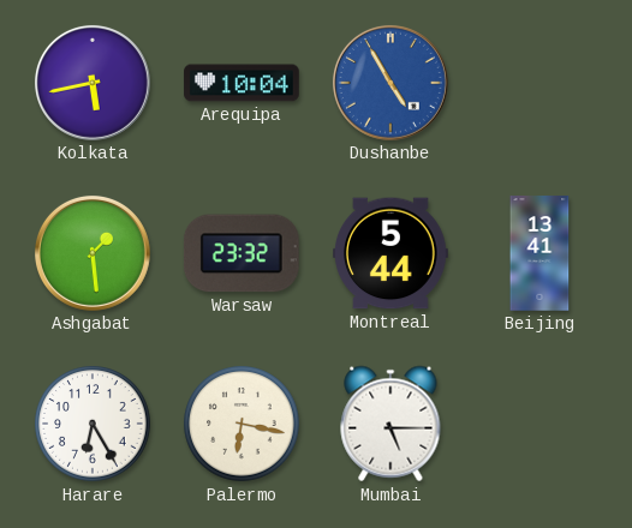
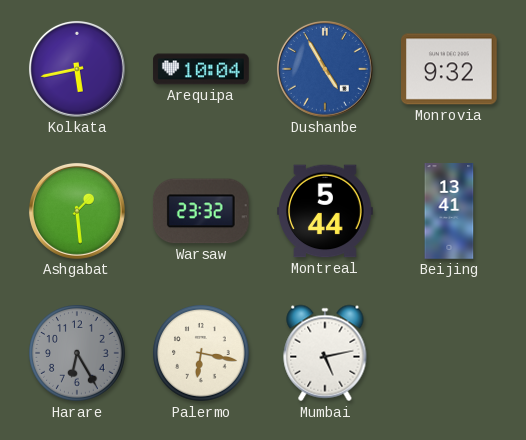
Monrovia: none -> 9:32 (450, 69)
Harare dial: white -> grey (77, 353)
Mumbai: 5:15 -> 5:13 (325, 353)
